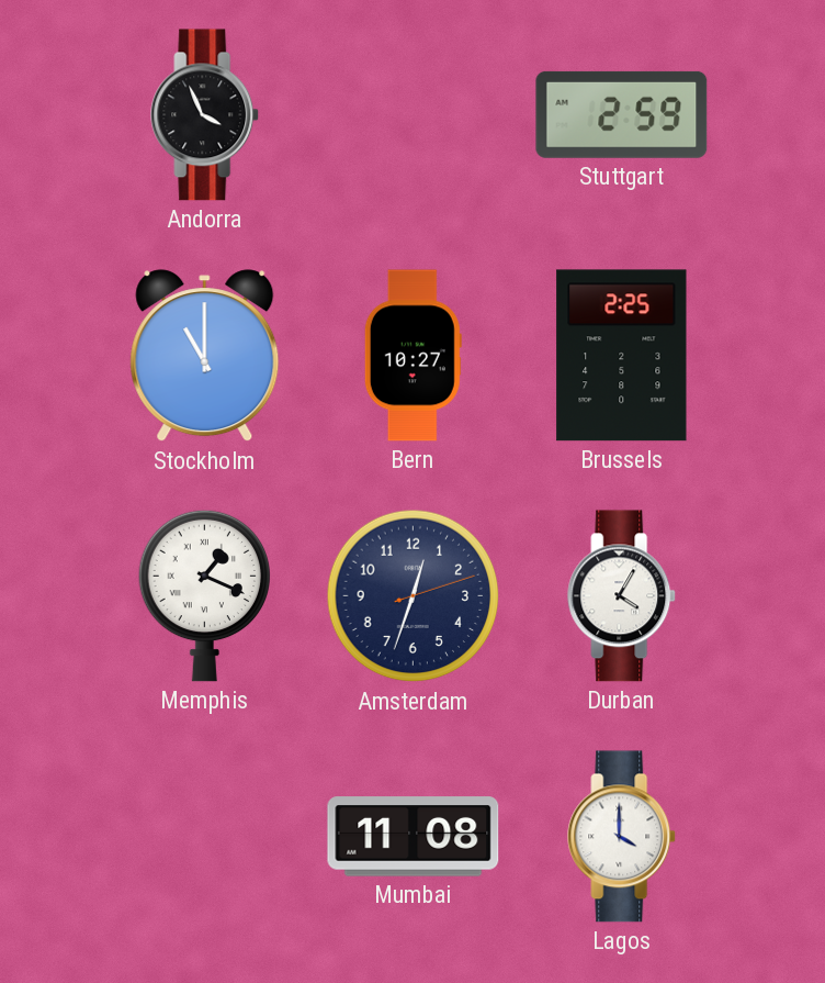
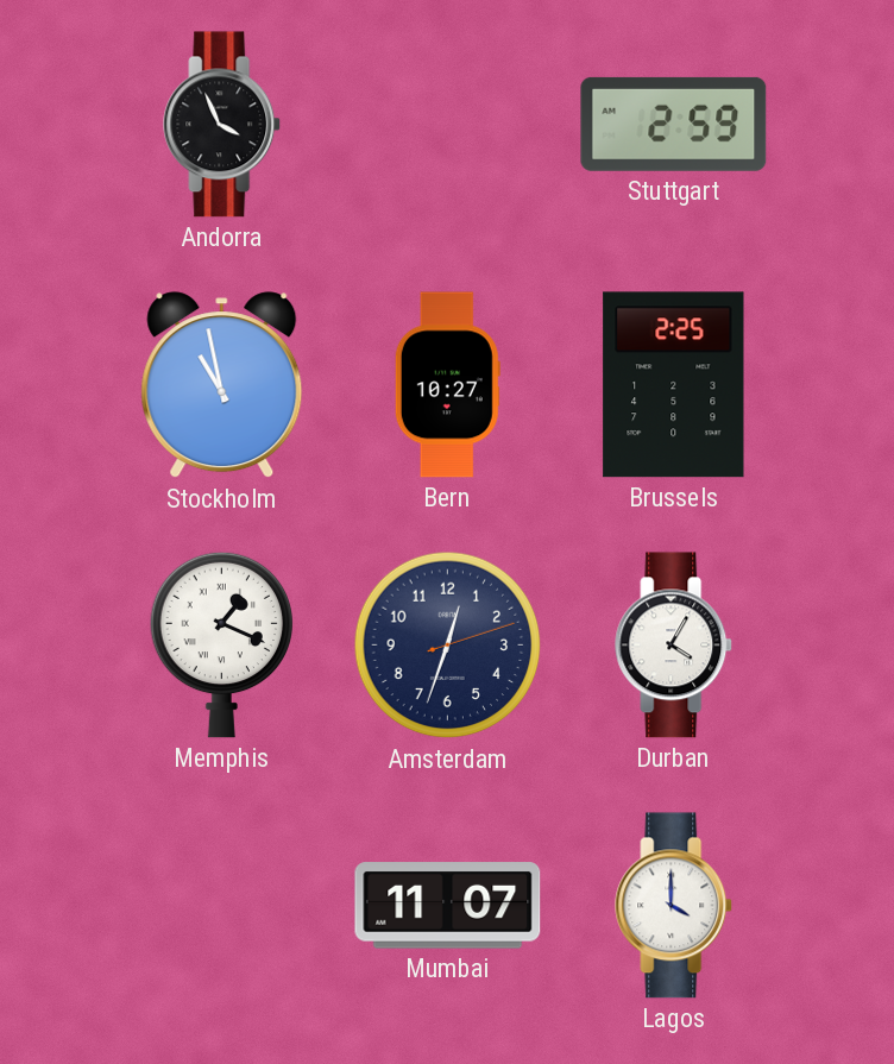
Stockholm: 11:00 -> 10:58 (222, 385)
Mumbai: 11:08 -> 11:07 (448, 906)
